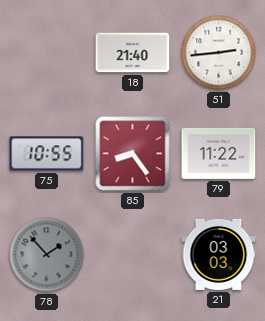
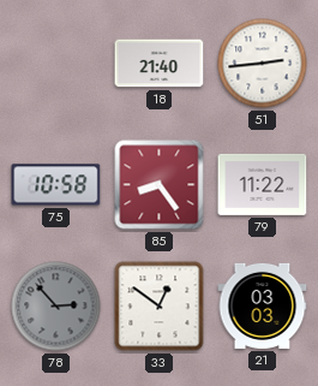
75: 10:55 -> 10:58 (56, 185)
78: 1:53 -> 2:53 (56, 307)
33: none -> 12:51 (160, 307)
